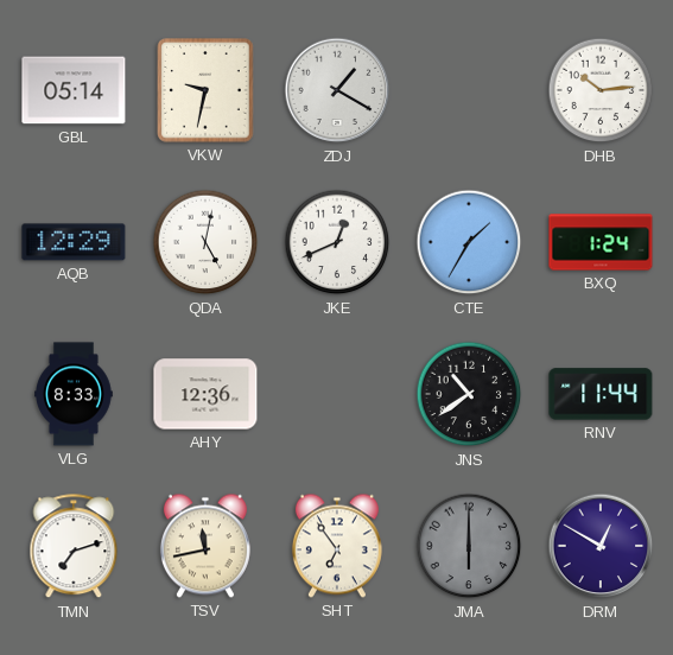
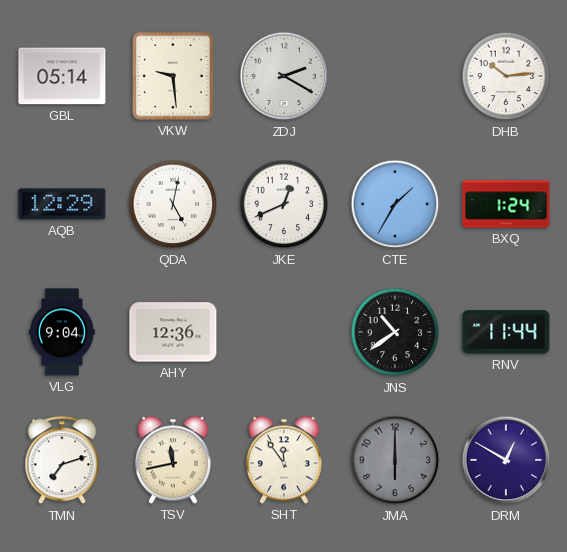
VKW: 9:32 -> 9:29 (173, 76)
ZDJ: 1:20 -> 2:20 (284, 76)
VLG: 8:33 -> 9:04 (63, 332)
SHT: 6:54 -> 11:54 (284, 460)
